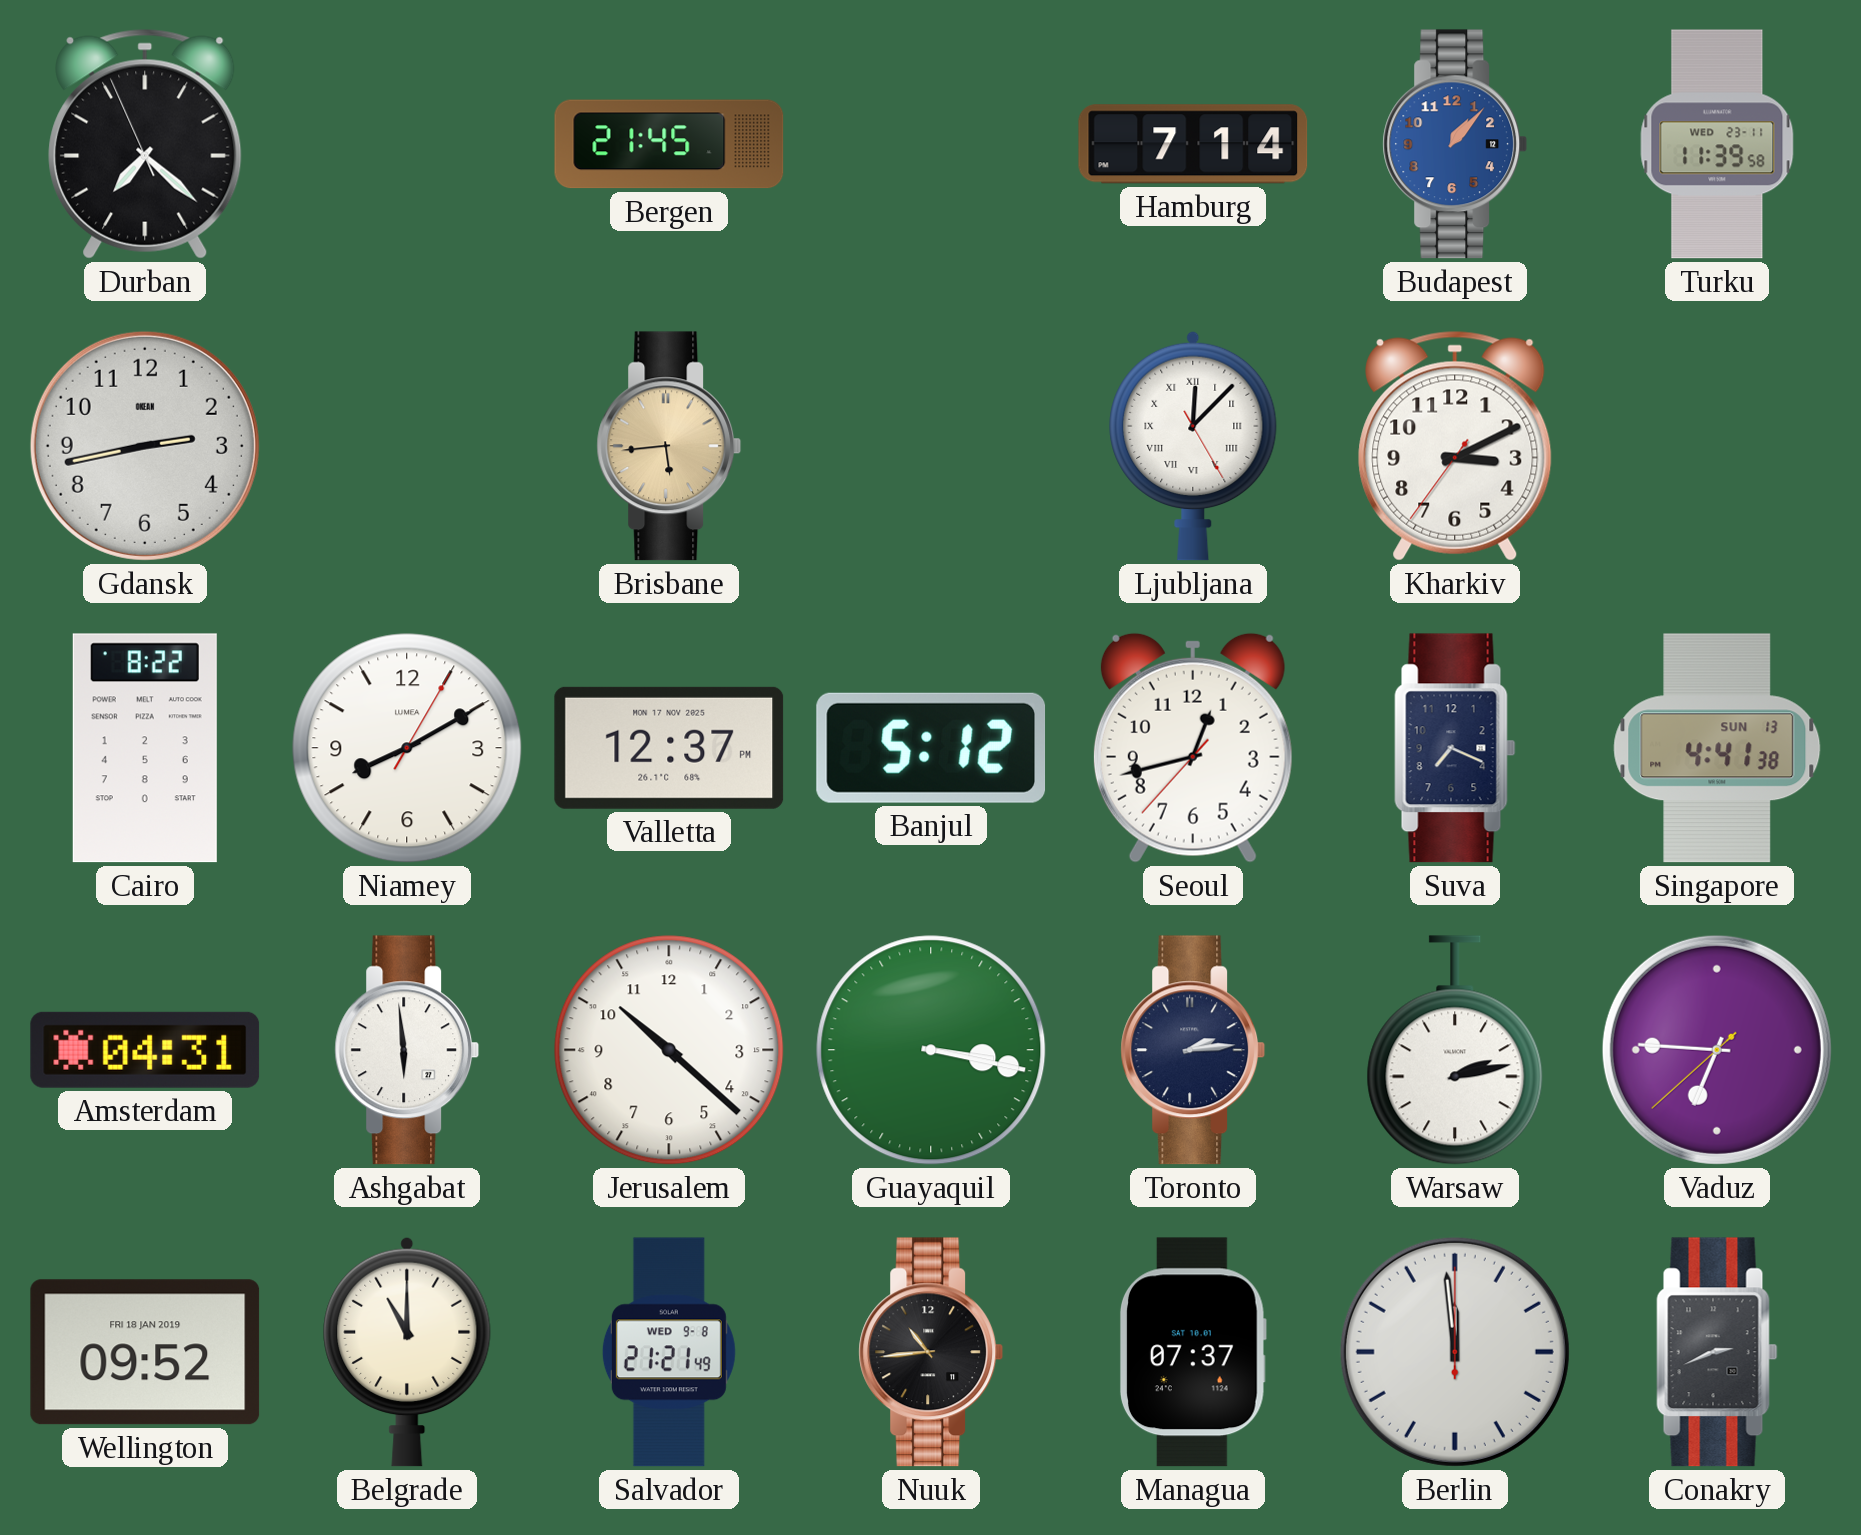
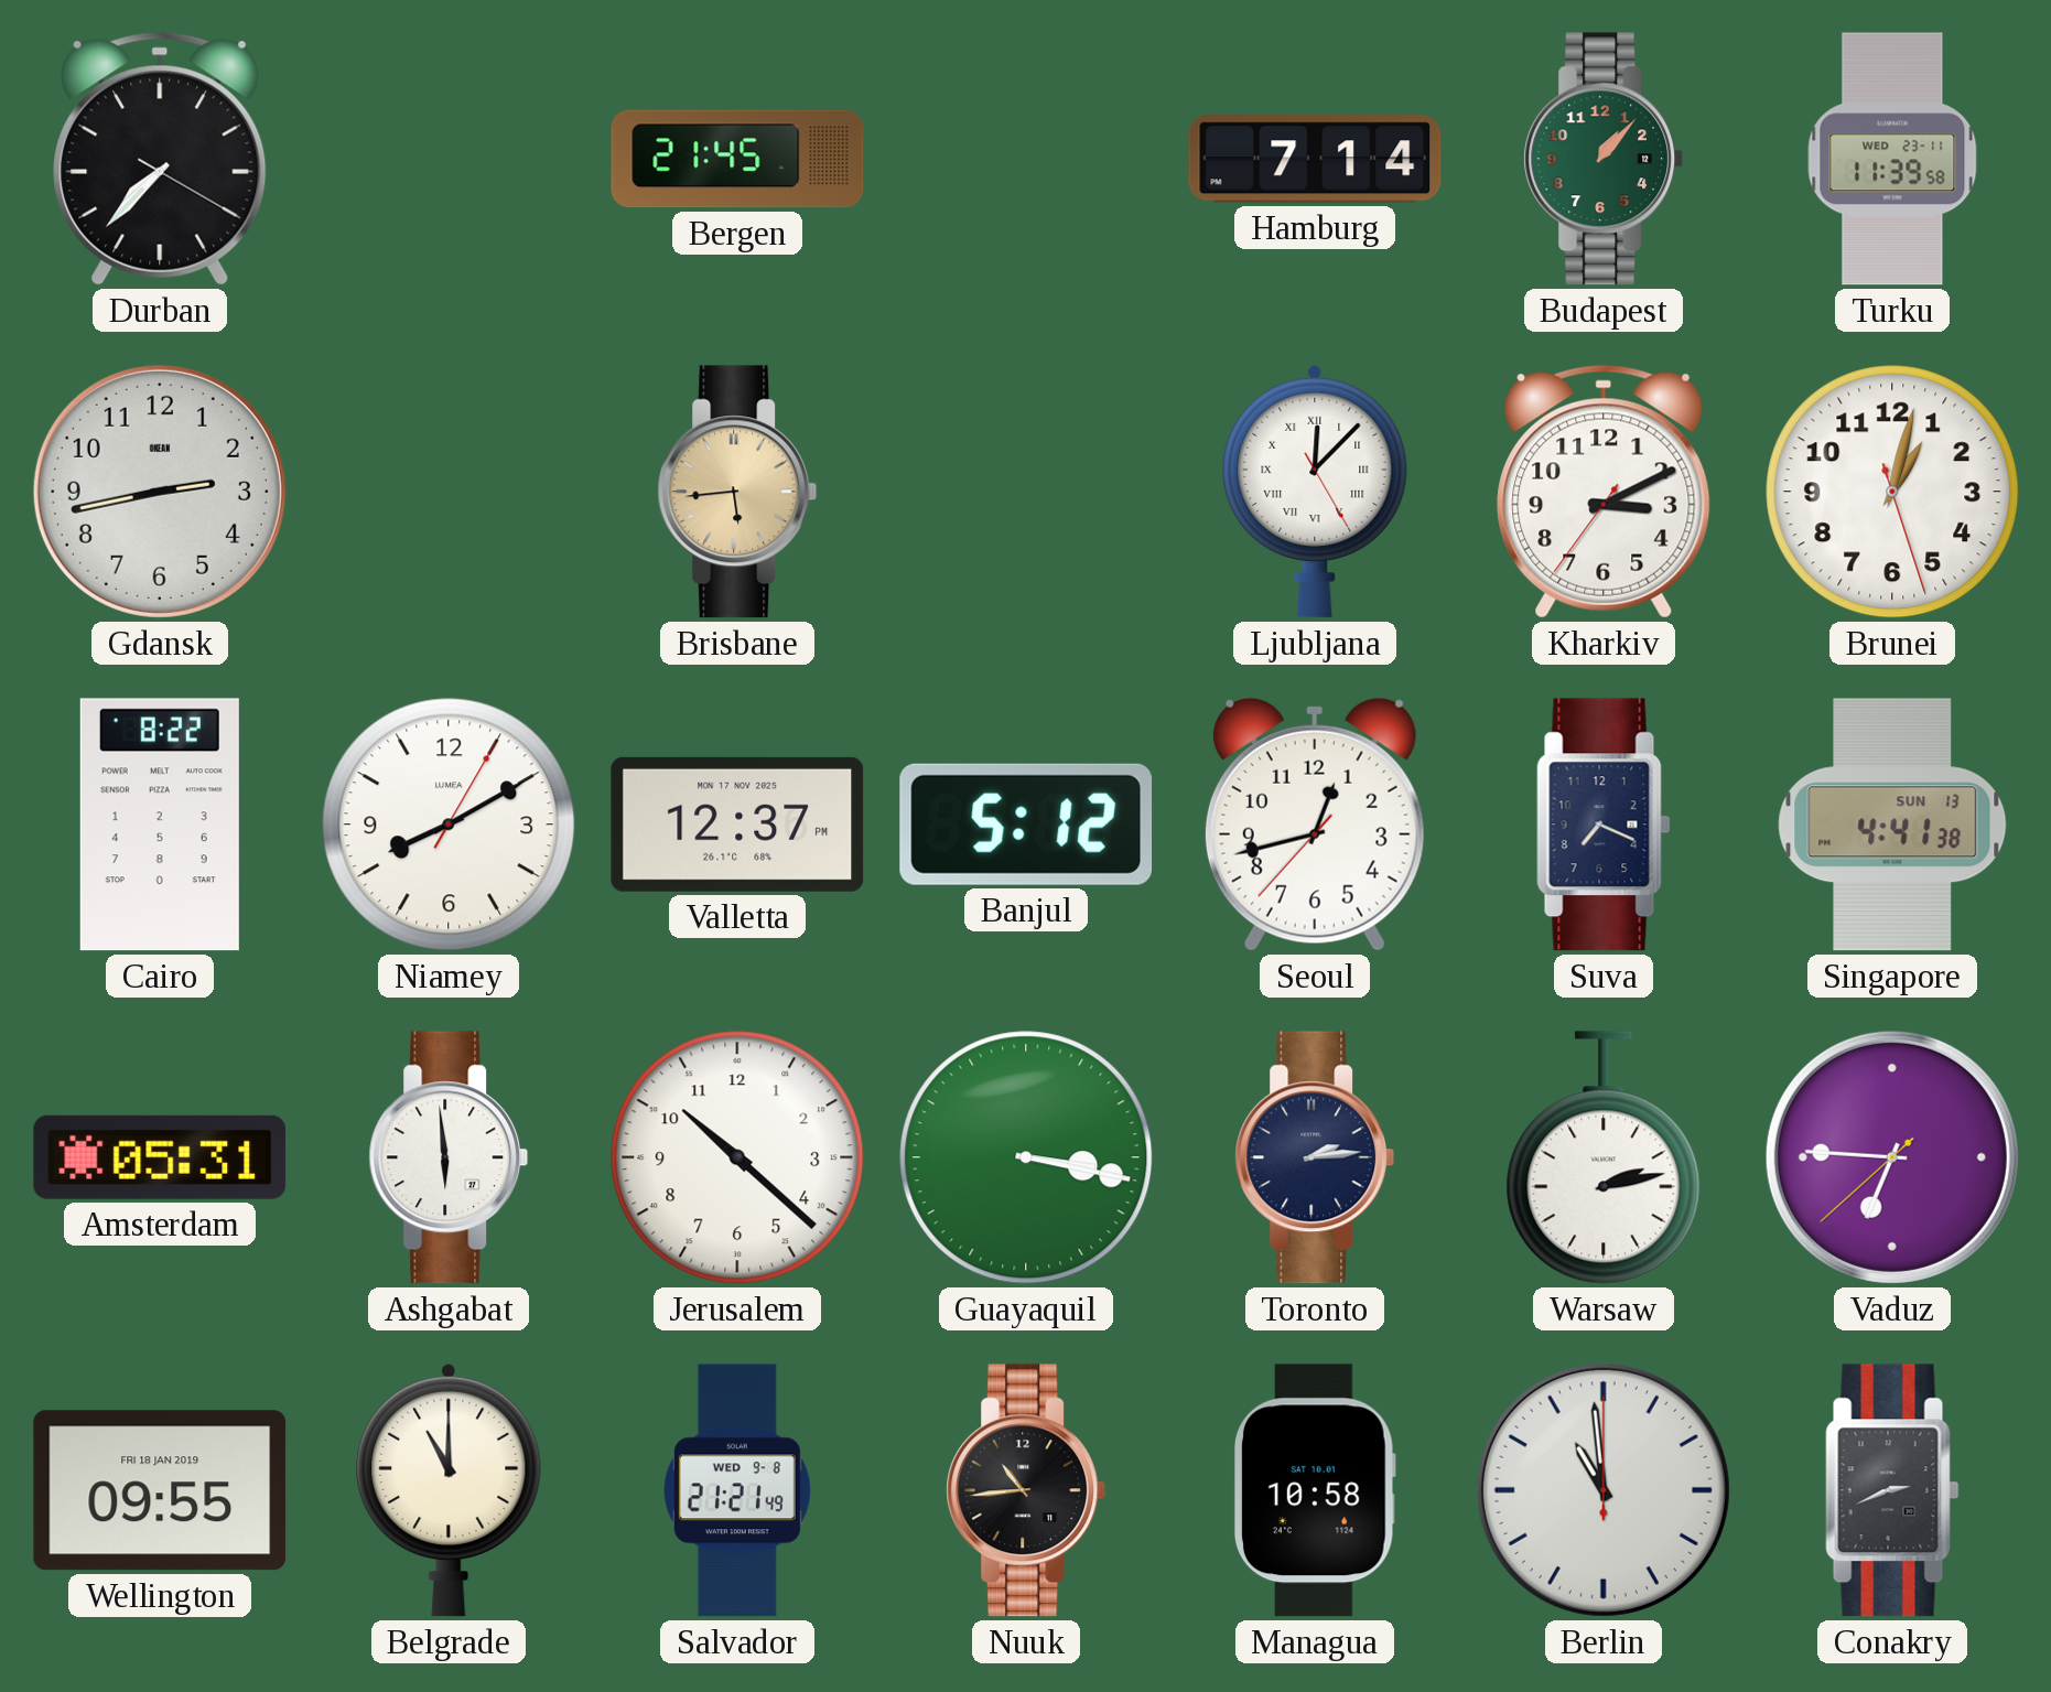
Durban: 7:21 -> 7:37 (160, 159)
Budapest dial: blue -> green (1604, 159)
Brunei: none -> 1:02 (1892, 492)
Amsterdam: 04:31 -> 05:31 (160, 1157)
Wellington: 09:52 -> 09:55 (160, 1490)
Managua: 07:37 -> 10:58 (1315, 1490)
Berlin: 11:59 -> 10:59 (1604, 1490)
